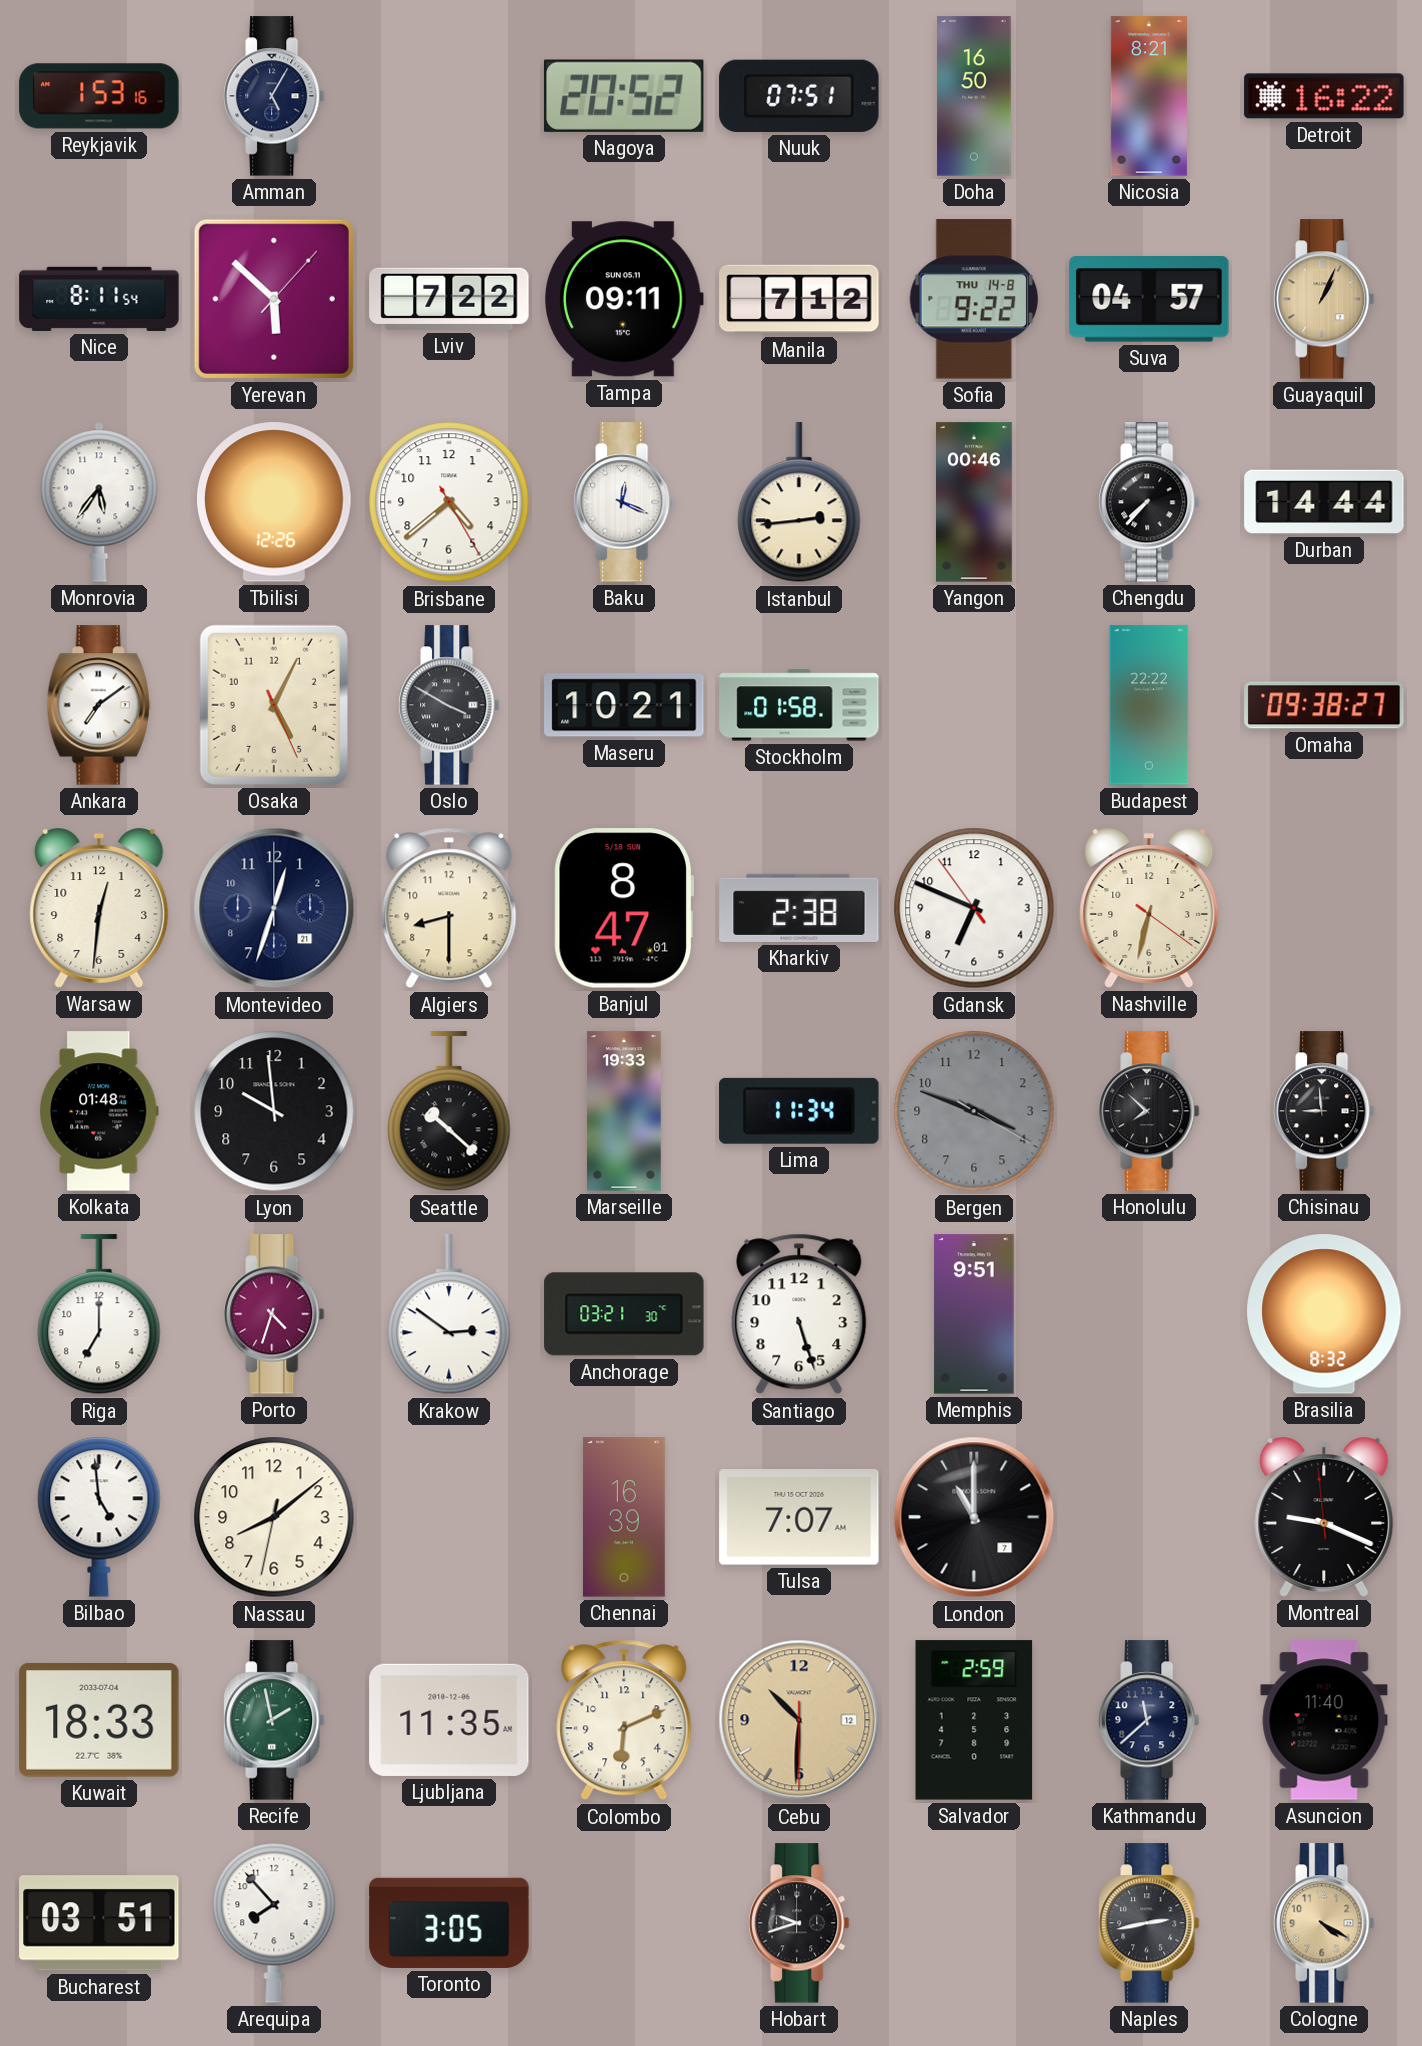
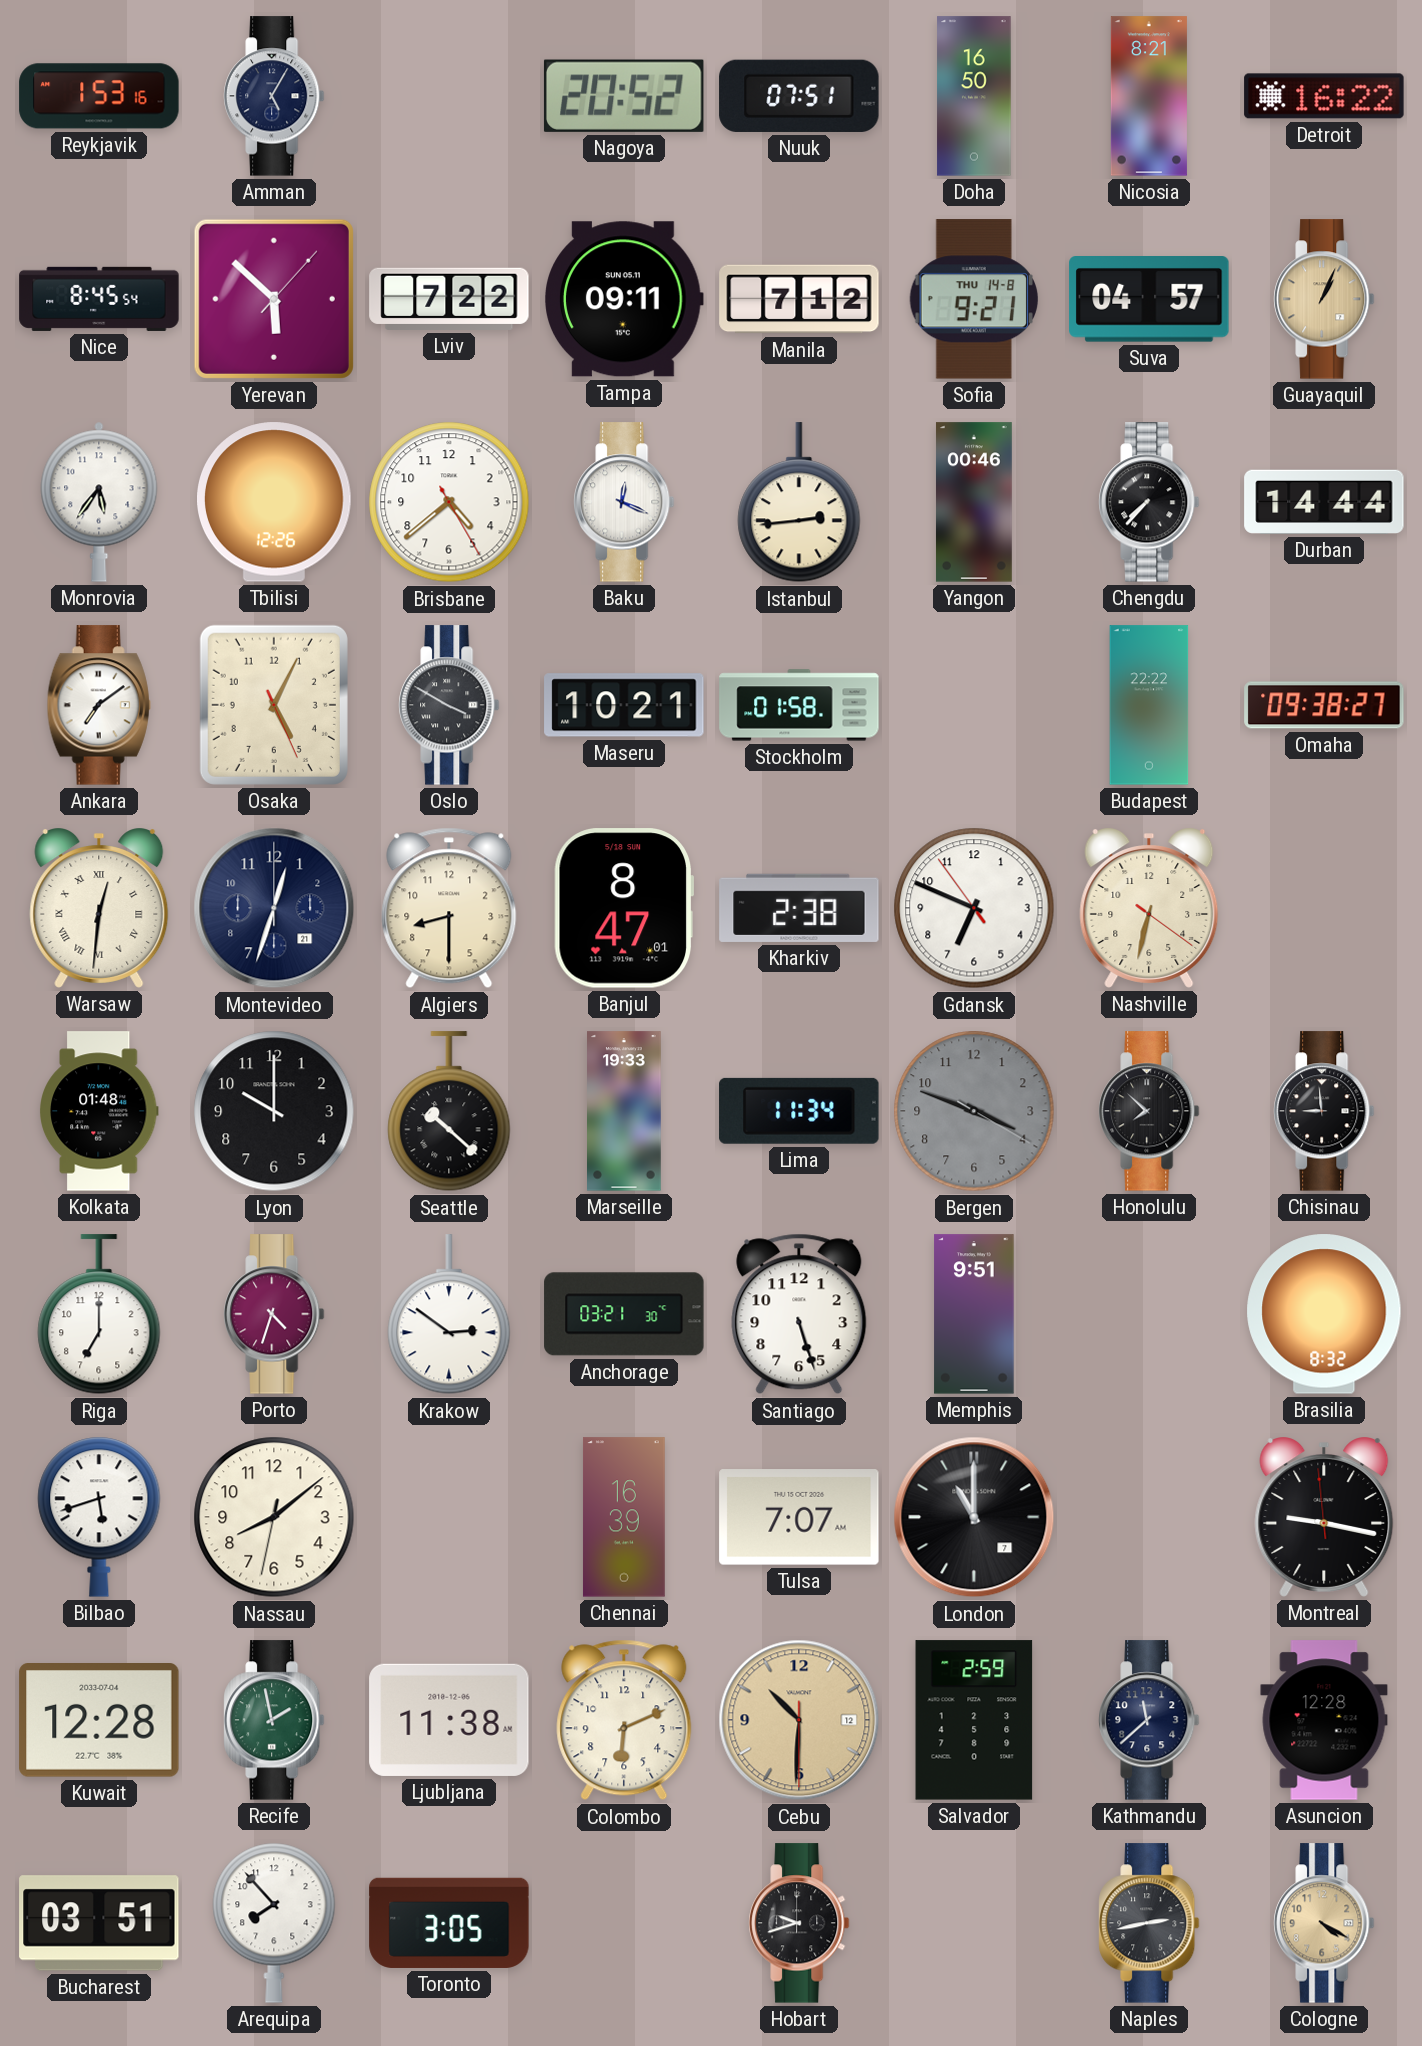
Nice: 8:11 -> 8:45 (99, 299)
Sofia: 9:22 -> 9:21 (974, 299)
Warsaw numerals: Arabic -> Roman (99, 908)
Lyon: 9:59 -> 10:00 (274, 1111)
Bilbao: 4:59 -> 5:42 (99, 1517)
Montreal: 9:18 -> 9:16 (1324, 1517)
Kuwait: 18:33 -> 12:28 (99, 1721)
Ljubljana: 11:35 -> 11:38 (449, 1720)
Asuncion: 11:40 -> 12:28 (1324, 1720)
